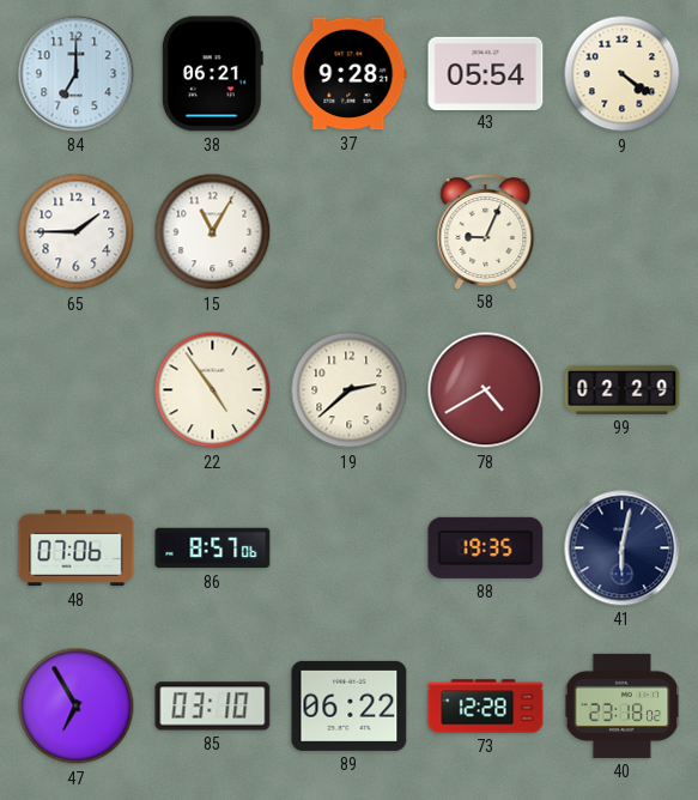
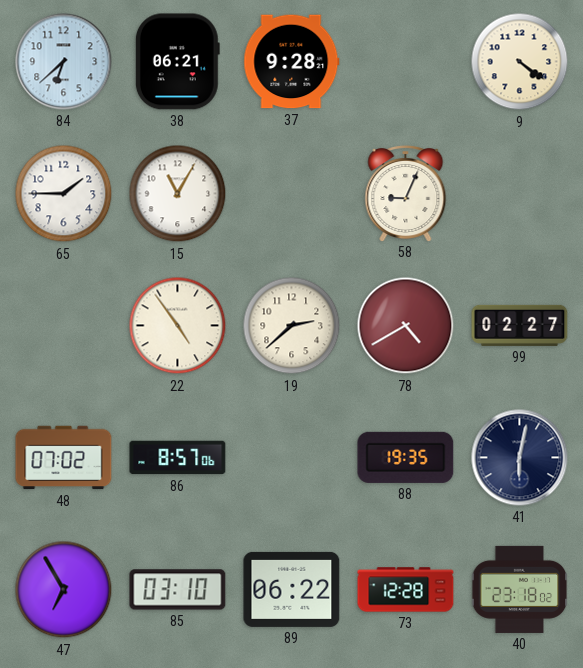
84: 7:00 -> 6:38 (64, 62)
43: 05:54 -> none (486, 73)
99: 02:29 -> 02:27 (520, 325)
48: 07:06 -> 07:02 (64, 458)
